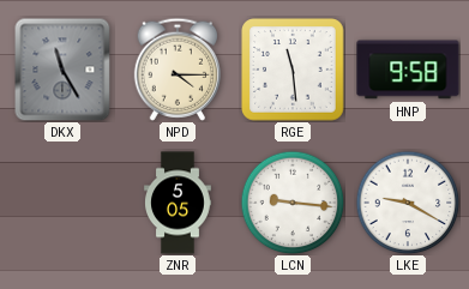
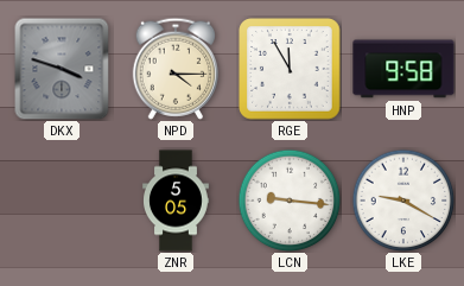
DKX: 11:25 -> 3:48 (62, 69)
RGE: 11:29 -> 11:55 (290, 69)
